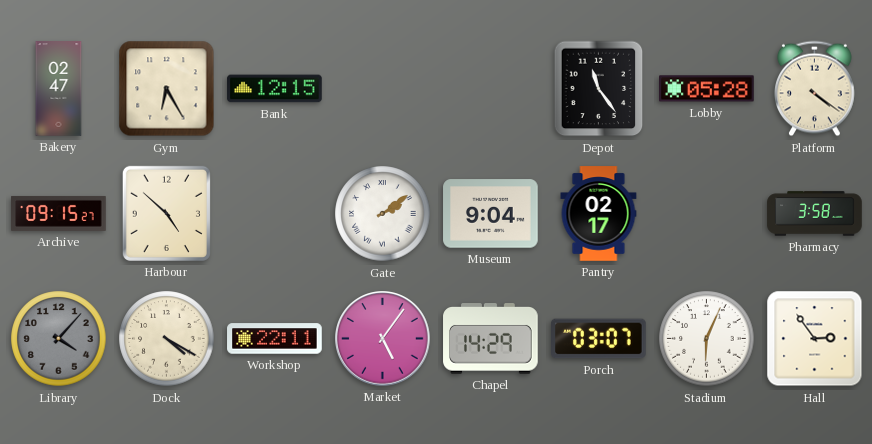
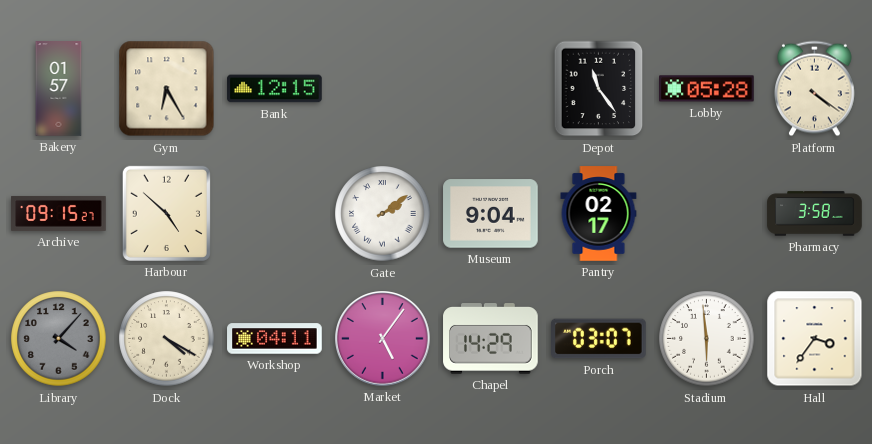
Bakery: 02:47 -> 01:57 (59, 89)
Workshop: 22:11 -> 04:11 (275, 339)
Stadium: 6:04 -> 5:59 (707, 339)
Hall: 2:54 -> 3:36 (815, 339)
